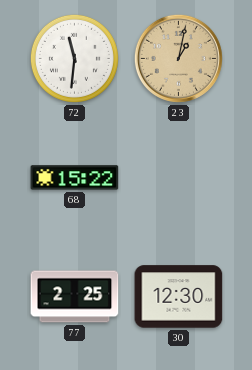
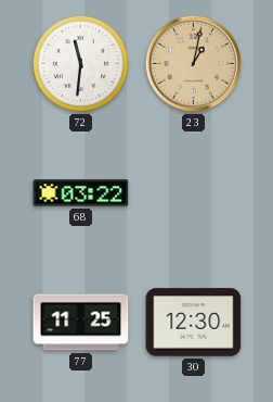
68: 15:22 -> 03:22 (81, 193)
77: 2:25 -> 11:25 (81, 323)
